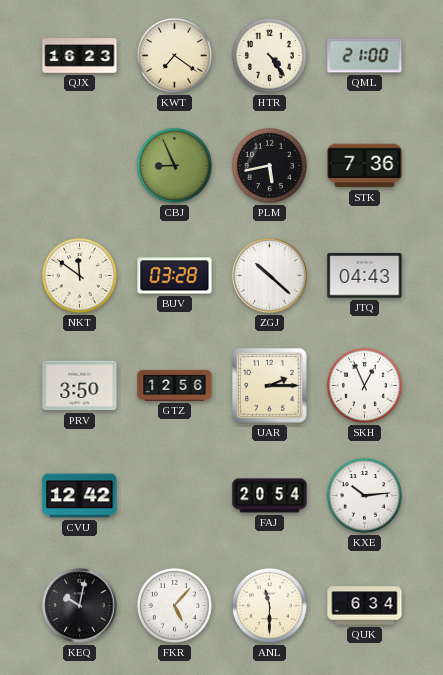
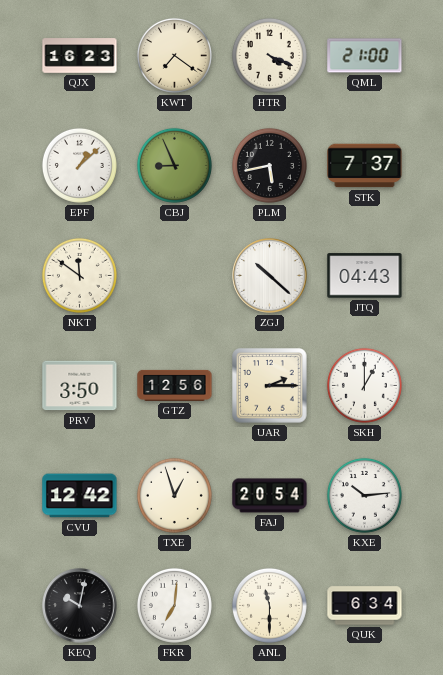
HTR: 4:24 -> 4:19 (269, 55)
EPF: none -> 1:08 (79, 165)
STK: 7:36 -> 7:37 (365, 166)
BUV: 03:28 -> none (175, 276)
SKH: 12:56 -> 1:00 (364, 385)
TXE: none -> 12:57 (174, 495)
FKR: 5:07 -> 7:01 (174, 605)
